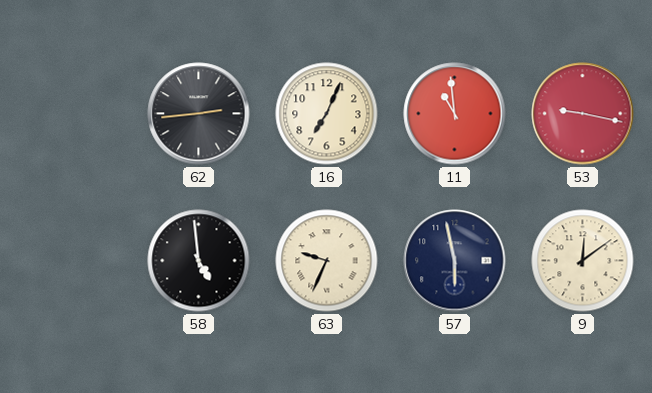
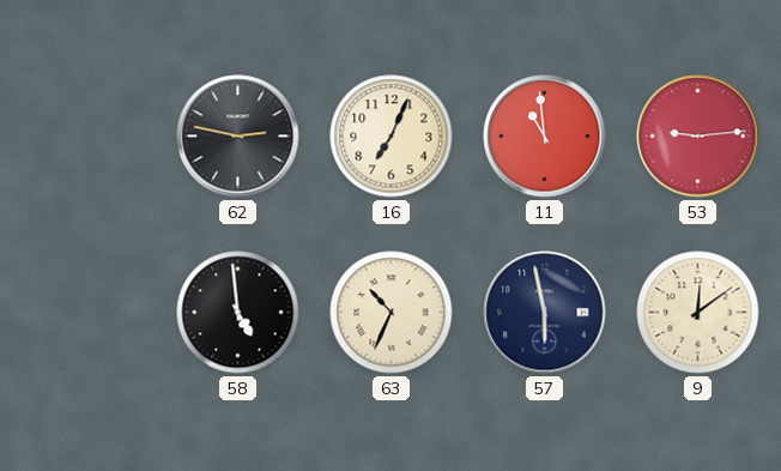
62: 2:44 -> 2:47 (238, 137)
53: 9:17 -> 9:14 (698, 137)
63: 9:34 -> 10:34 (392, 313)
